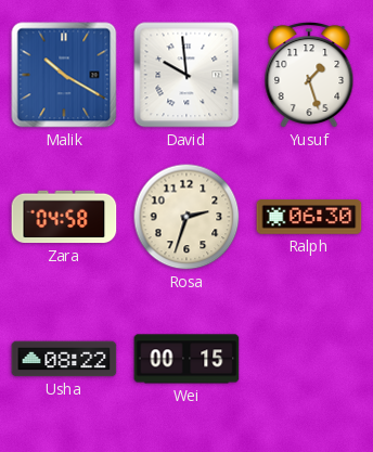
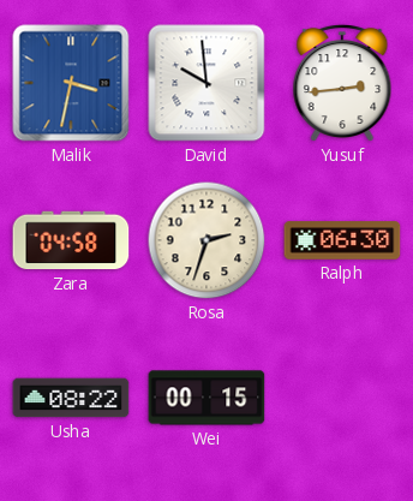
Malik: 10:20 -> 3:32 (71, 83)
Yusuf: 1:27 -> 2:44 (342, 84)
